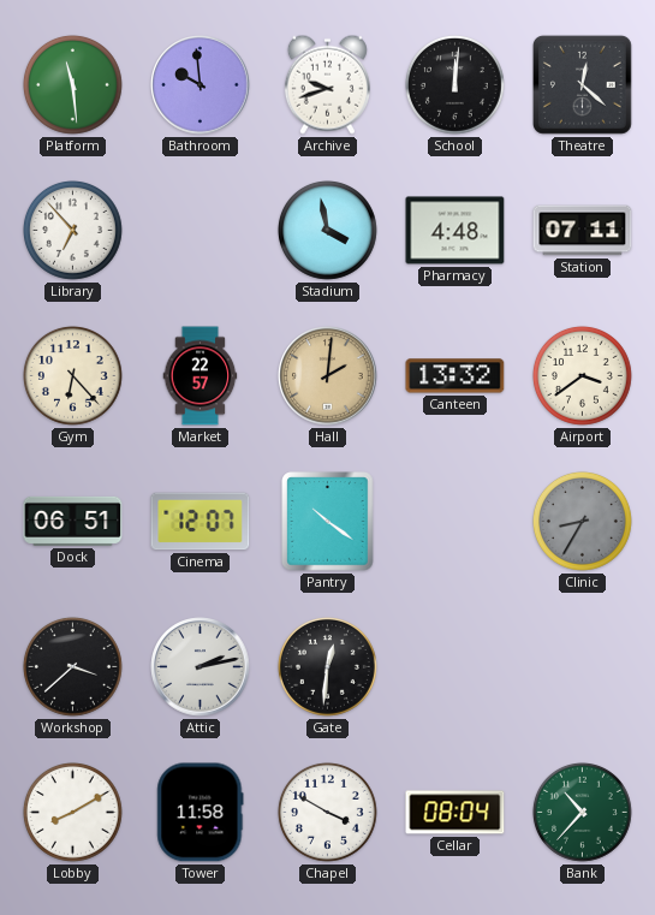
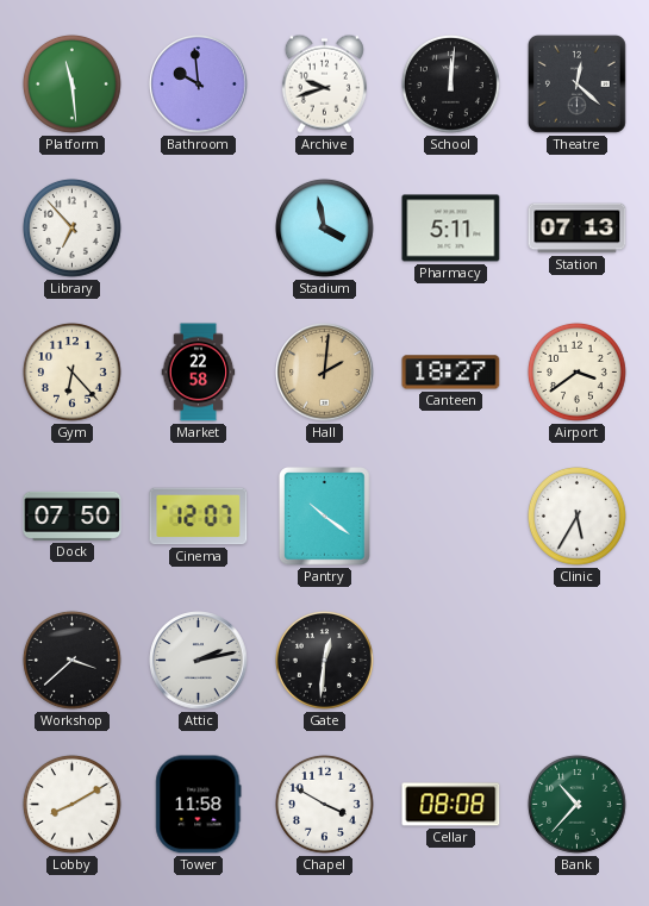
Pharmacy: 4:48 -> 5:11 (451, 229)
Station: 07:11 -> 07:13 (578, 229)
Market: 22:57 -> 22:58 (199, 373)
Canteen: 13:32 -> 18:27 (451, 373)
Dock: 06:51 -> 07:50 (73, 516)
Clinic: 8:35 -> 5:35 (578, 517)
Clinic dial: grey -> white (578, 517)
Cellar: 08:04 -> 08:08 (451, 805)
